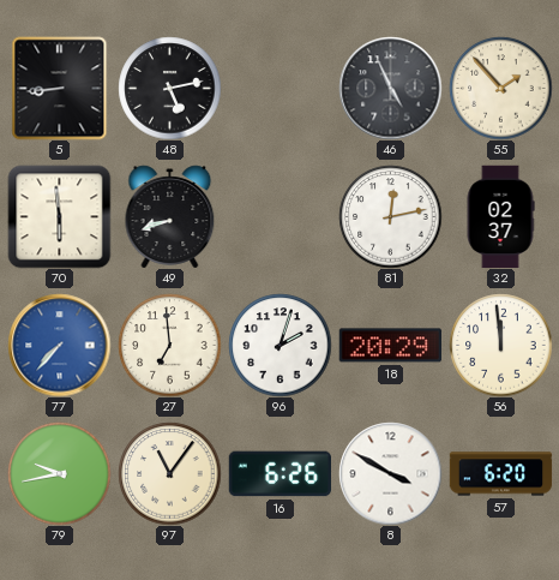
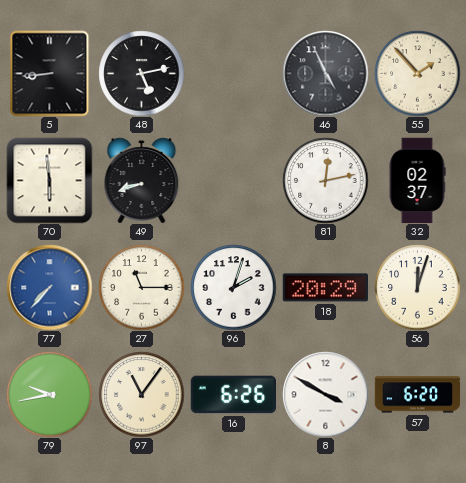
27: 6:59 -> 11:15 (141, 287)
56: 11:59 -> 12:03 (417, 287)
